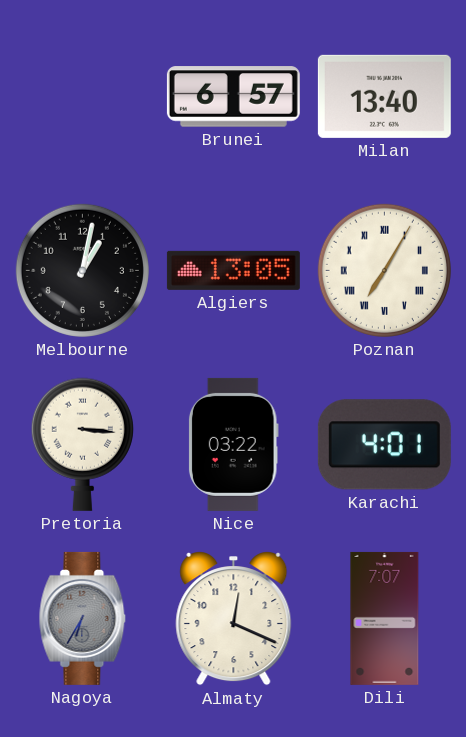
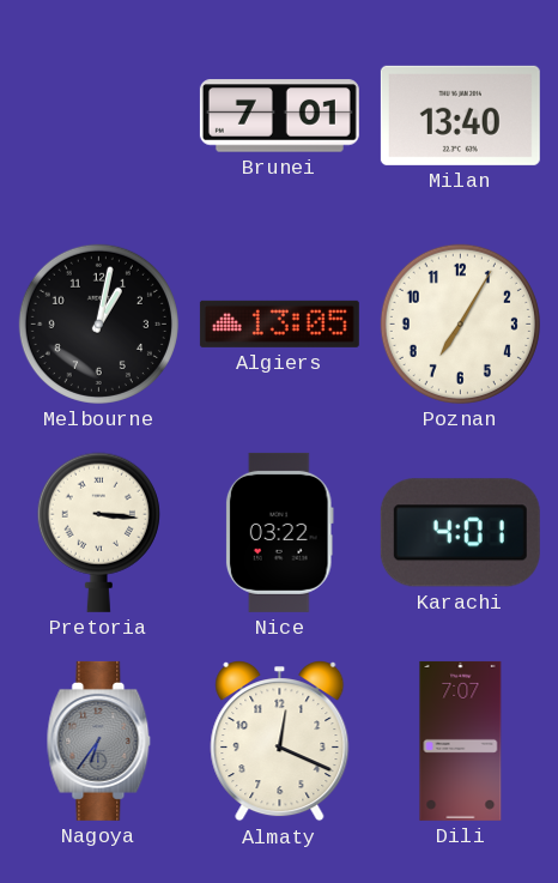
Brunei: 6:57 -> 7:01 (279, 116)
Poznan numerals: Roman -> Arabic (460, 323)
Nagoya: 6:35 -> 6:36 (99, 740)
